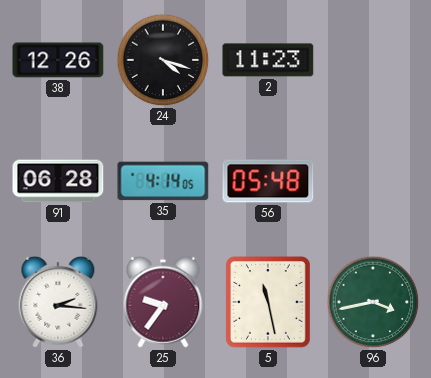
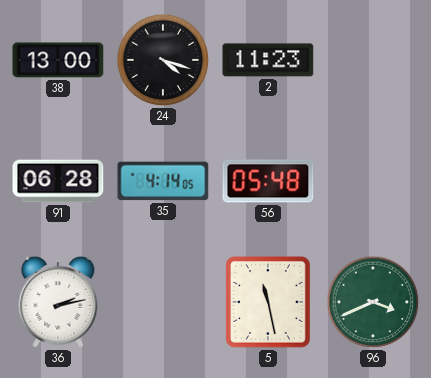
38: 12:26 -> 13:00 (58, 60)
36: 2:16 -> 2:13 (58, 302)
25: 9:36 -> none (163, 302)
96: 3:43 -> 3:41 (373, 302)
